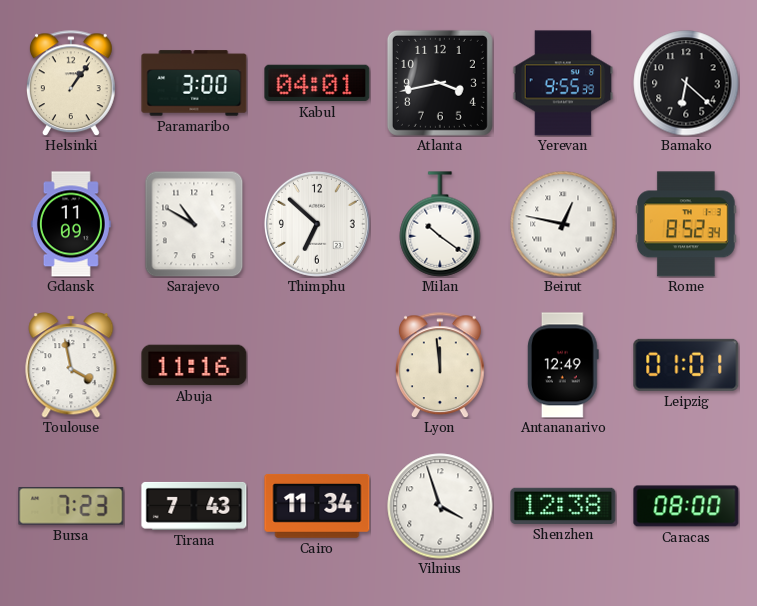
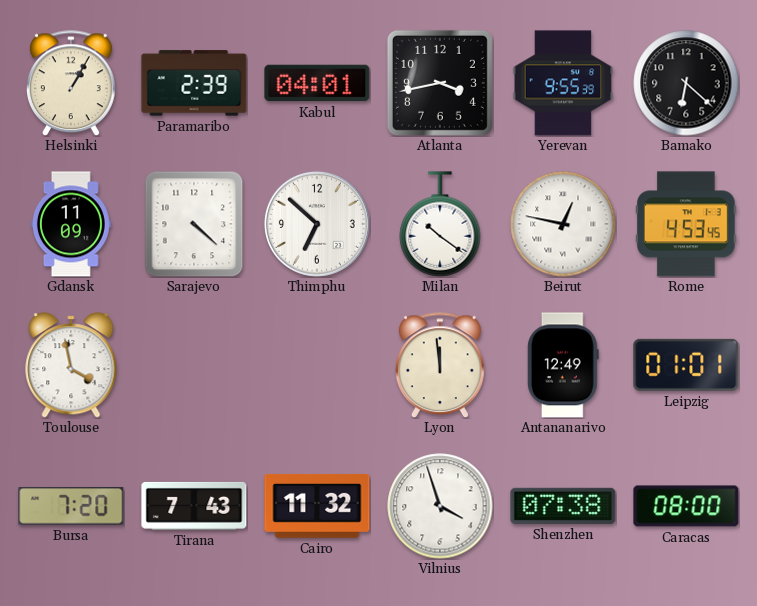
Helsinki: 1:06 -> 1:05 (71, 83)
Paramaribo: 3:00 -> 2:39 (194, 83)
Sarajevo: 10:50 -> 4:22 (194, 224)
Rome: 8:52 -> 4:53 (687, 224)
Abuja: 11:16 -> none (194, 365)
Bursa: 7:23 -> 7:20 (71, 506)
Cairo: 11:34 -> 11:32 (317, 506)
Shenzhen: 12:38 -> 07:38 (563, 506)
